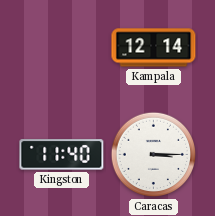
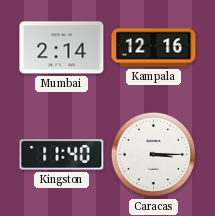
Mumbai: none -> 2:14 (62, 48)
Kampala: 12:14 -> 12:16 (154, 48)
